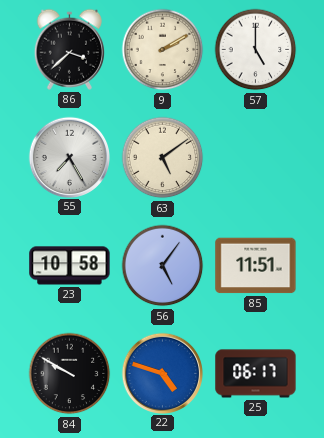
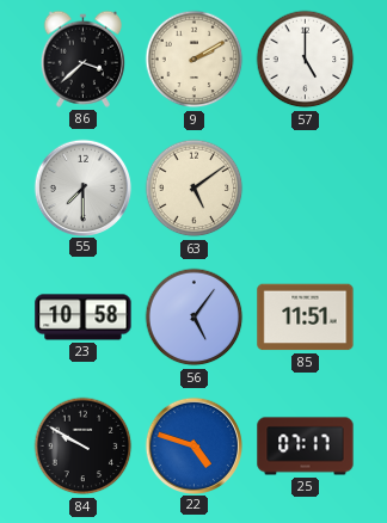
55: 7:25 -> 7:30 (82, 187)
25: 06:17 -> 07:17 (306, 447)
